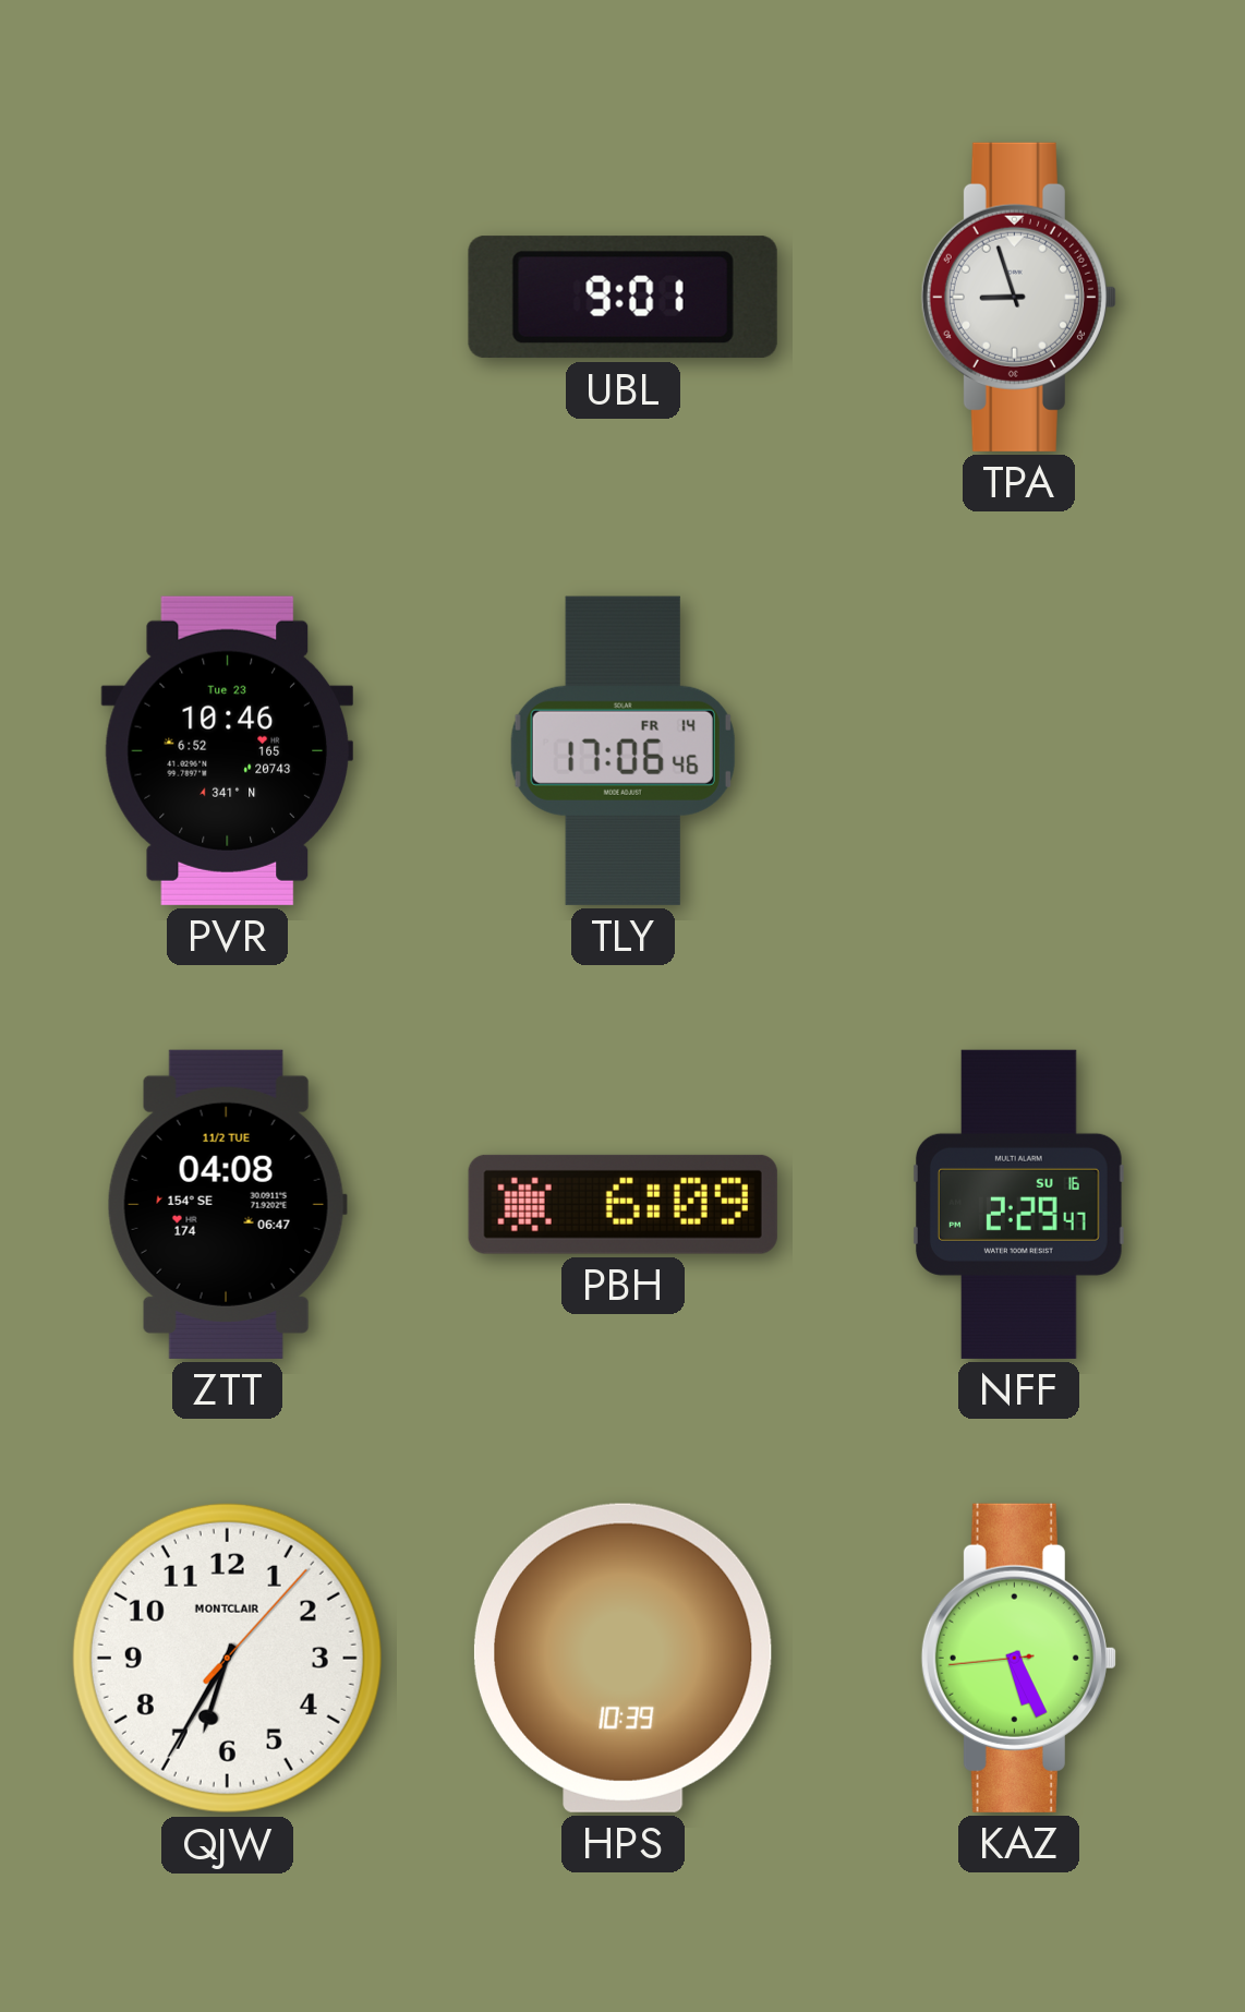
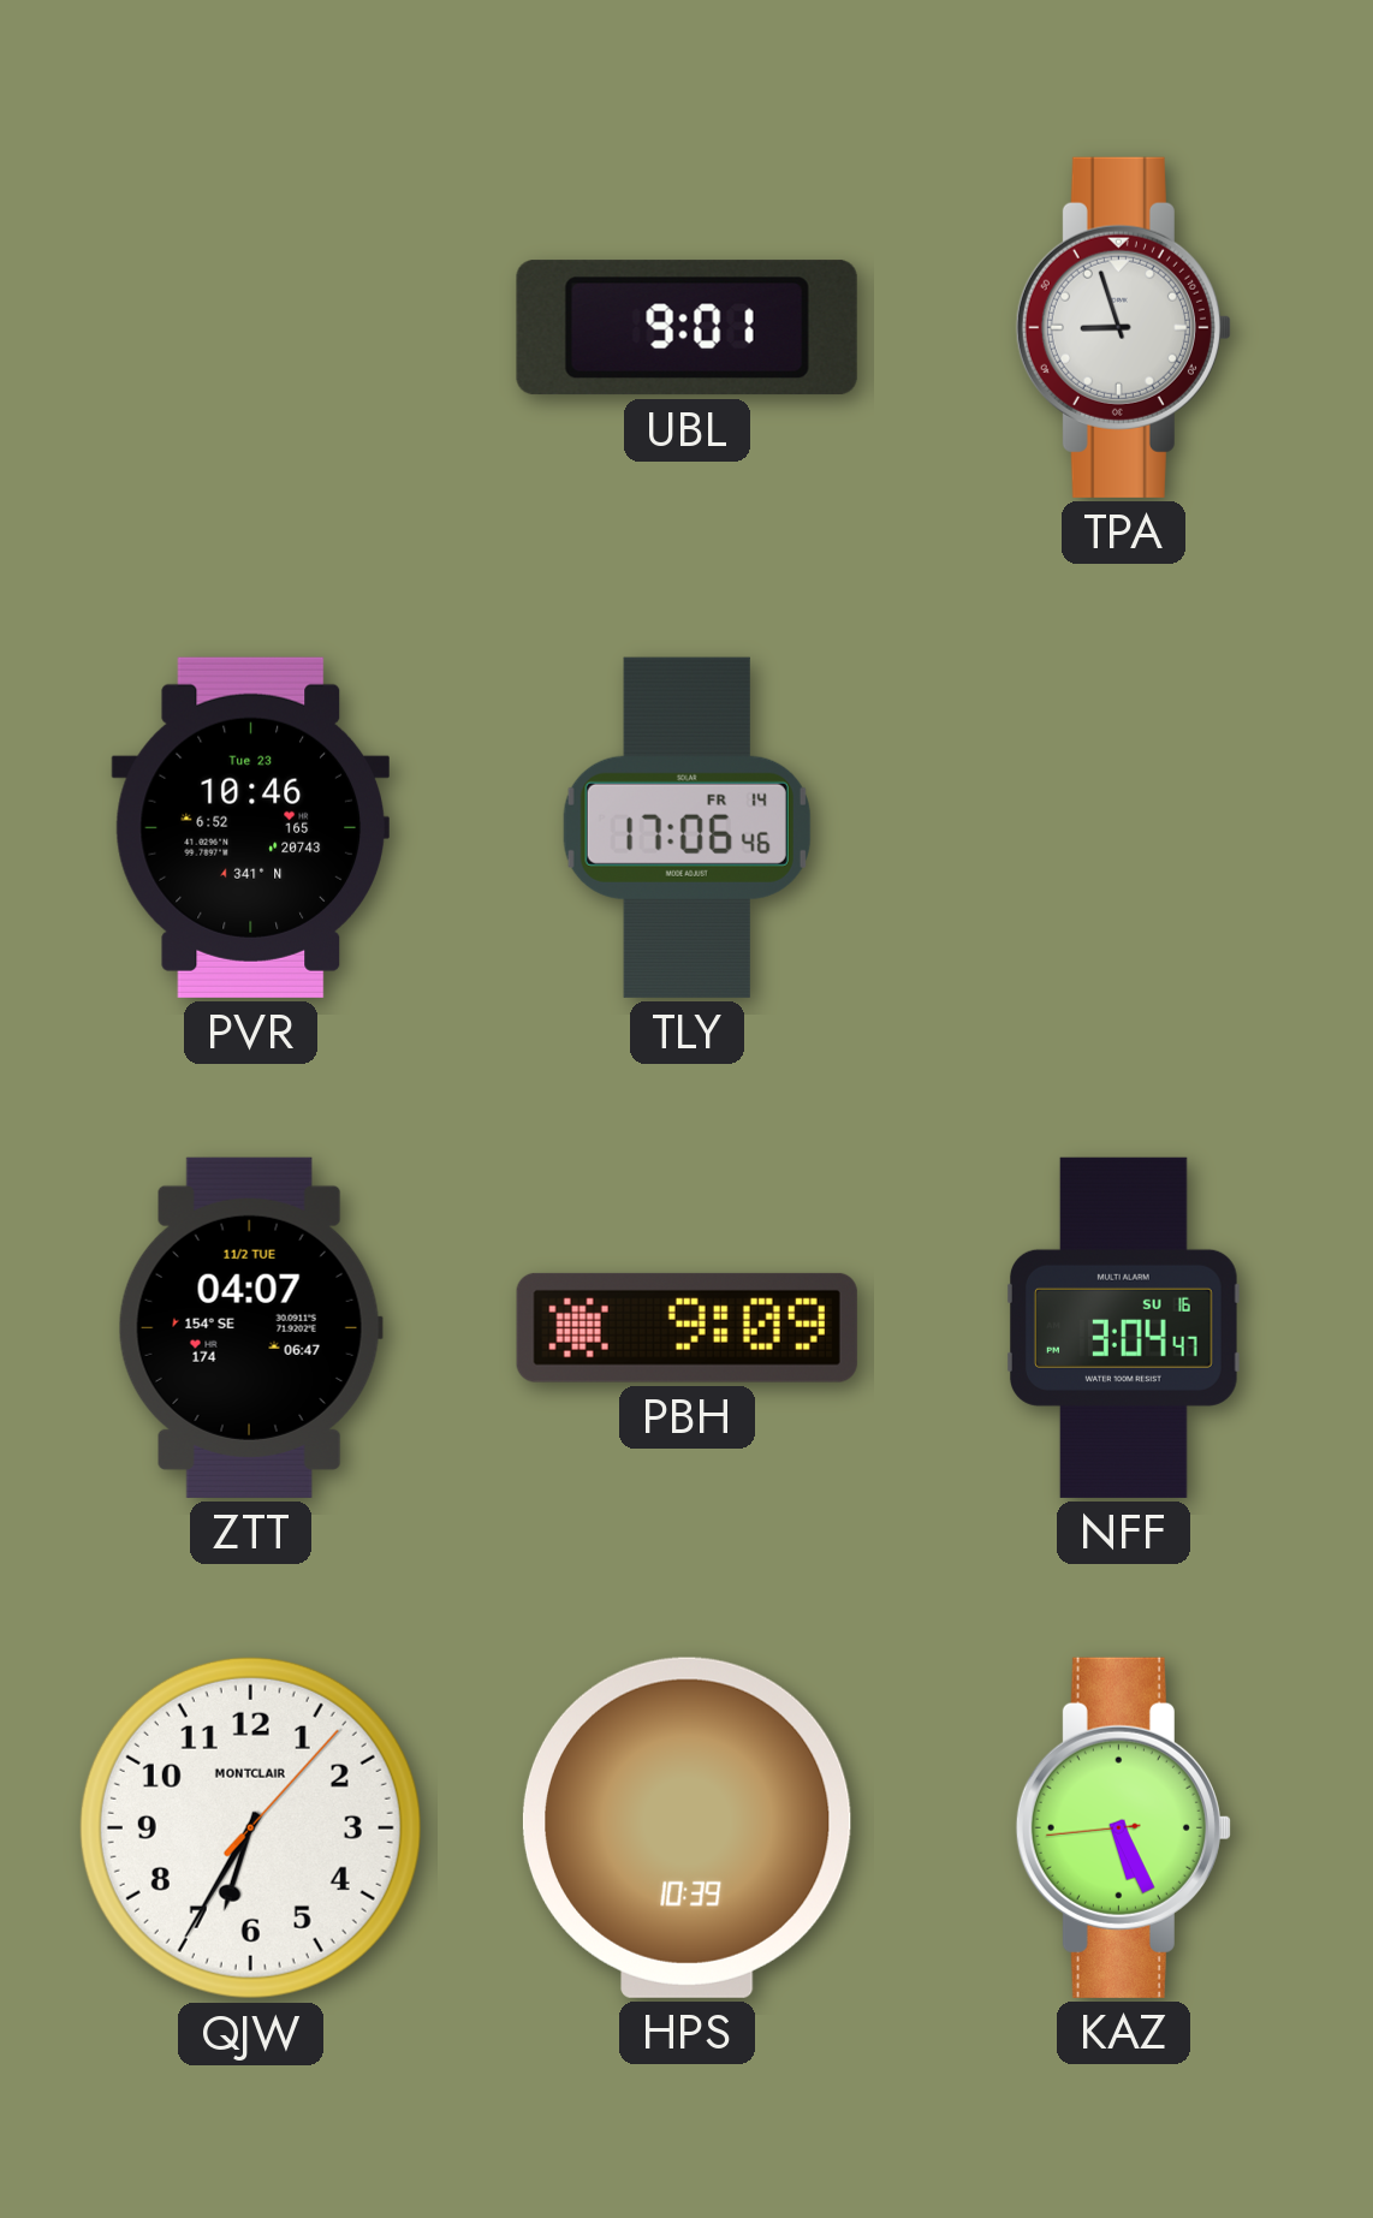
ZTT: 04:08 -> 04:07 (250, 1327)
PBH: 6:09 -> 9:09 (686, 1327)
NFF: 2:29 -> 3:04 (1123, 1327)
